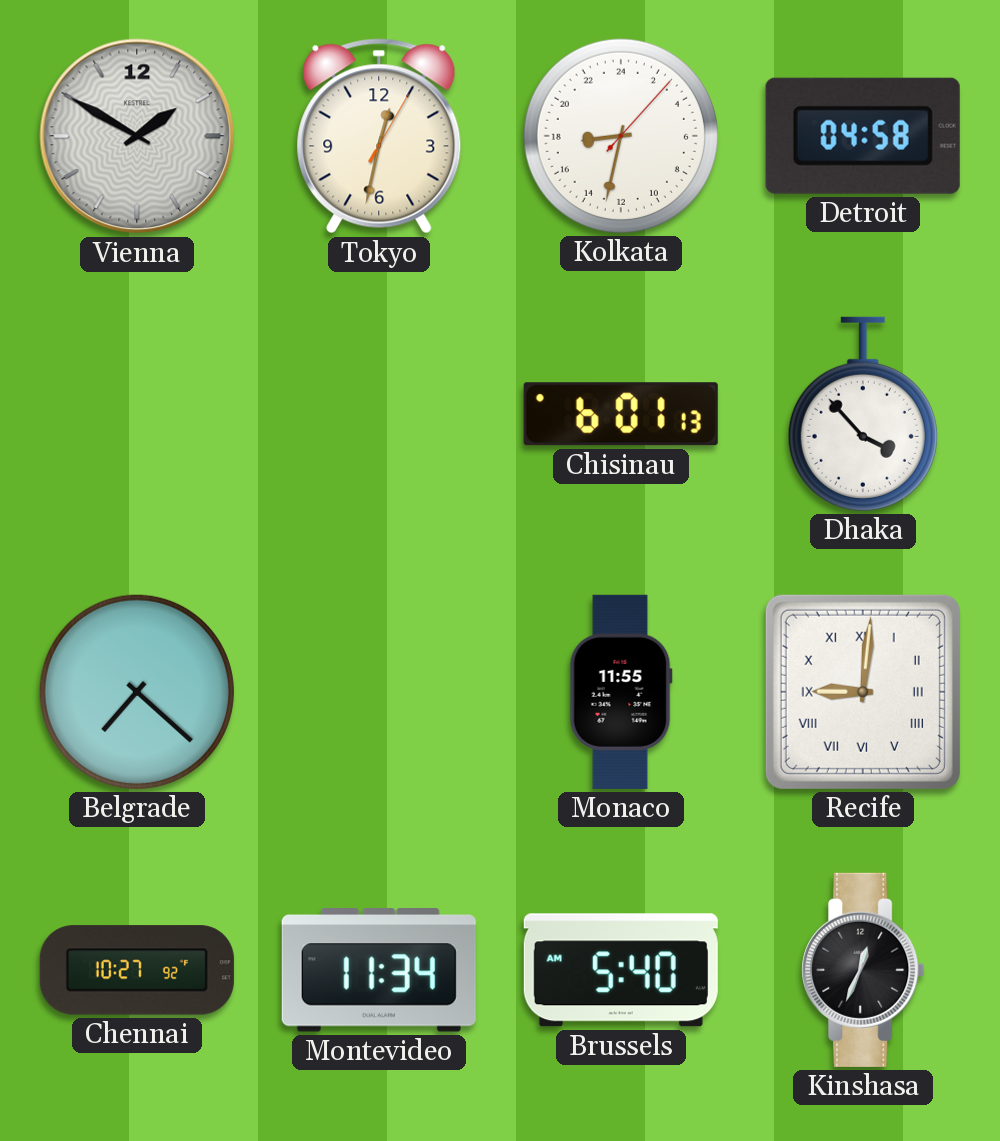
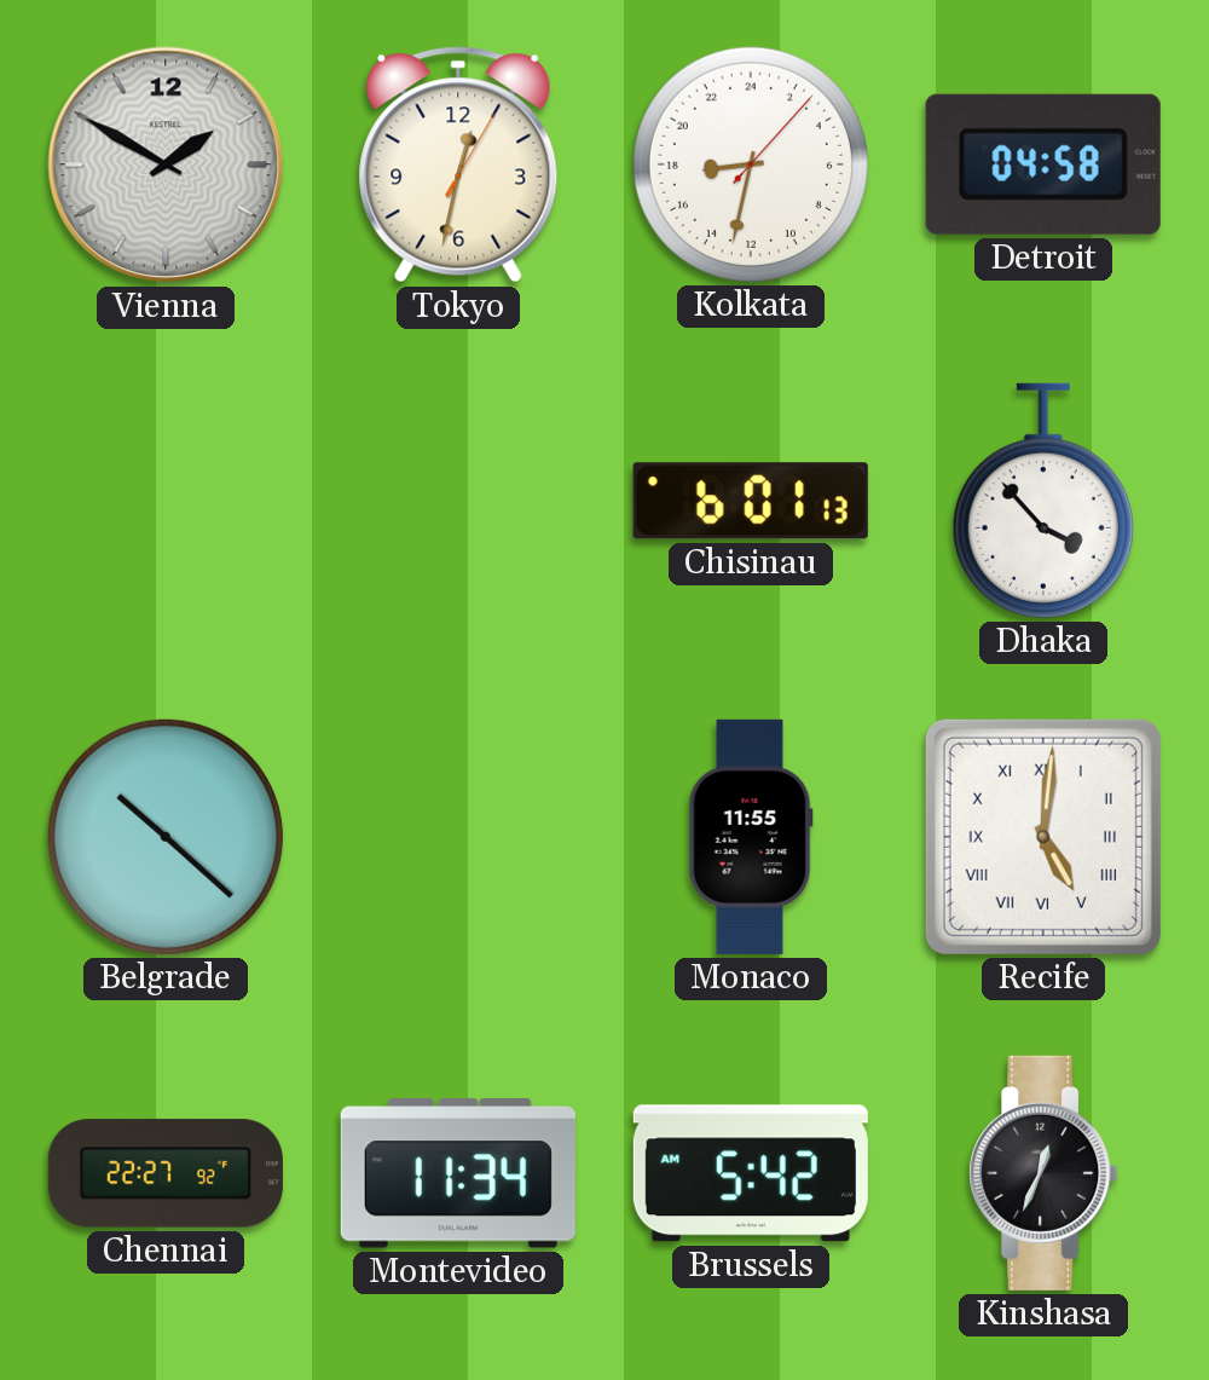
Belgrade: 7:22 -> 10:22 (166, 837)
Recife: 9:01 -> 5:01 (1043, 837)
Chennai: 10:27 -> 22:27 (166, 1173)
Brussels: 5:40 -> 5:42 (751, 1173)
